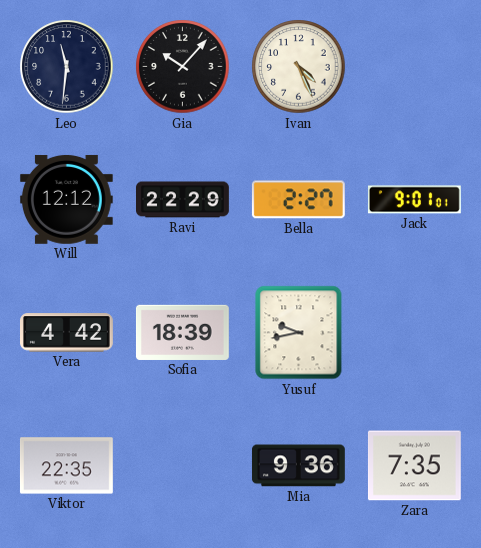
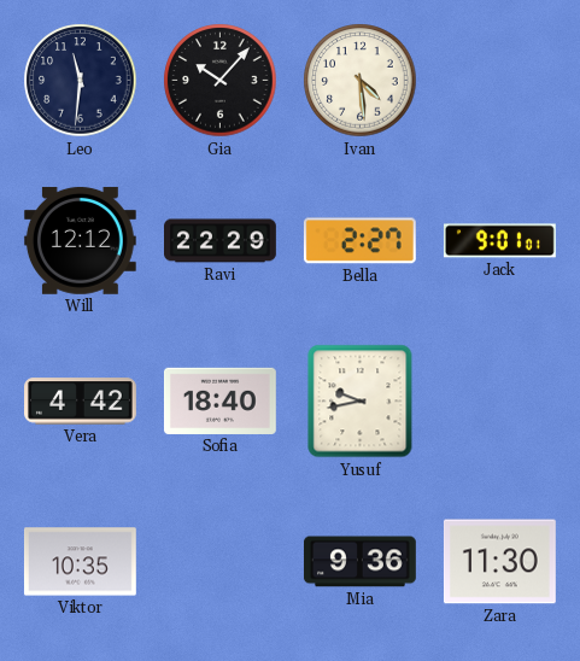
Ivan: 4:26 -> 4:29 (361, 81)
Sofia: 18:39 -> 18:40 (219, 400)
Viktor: 22:35 -> 10:35 (80, 562)
Zara: 7:35 -> 11:30 (499, 562)
